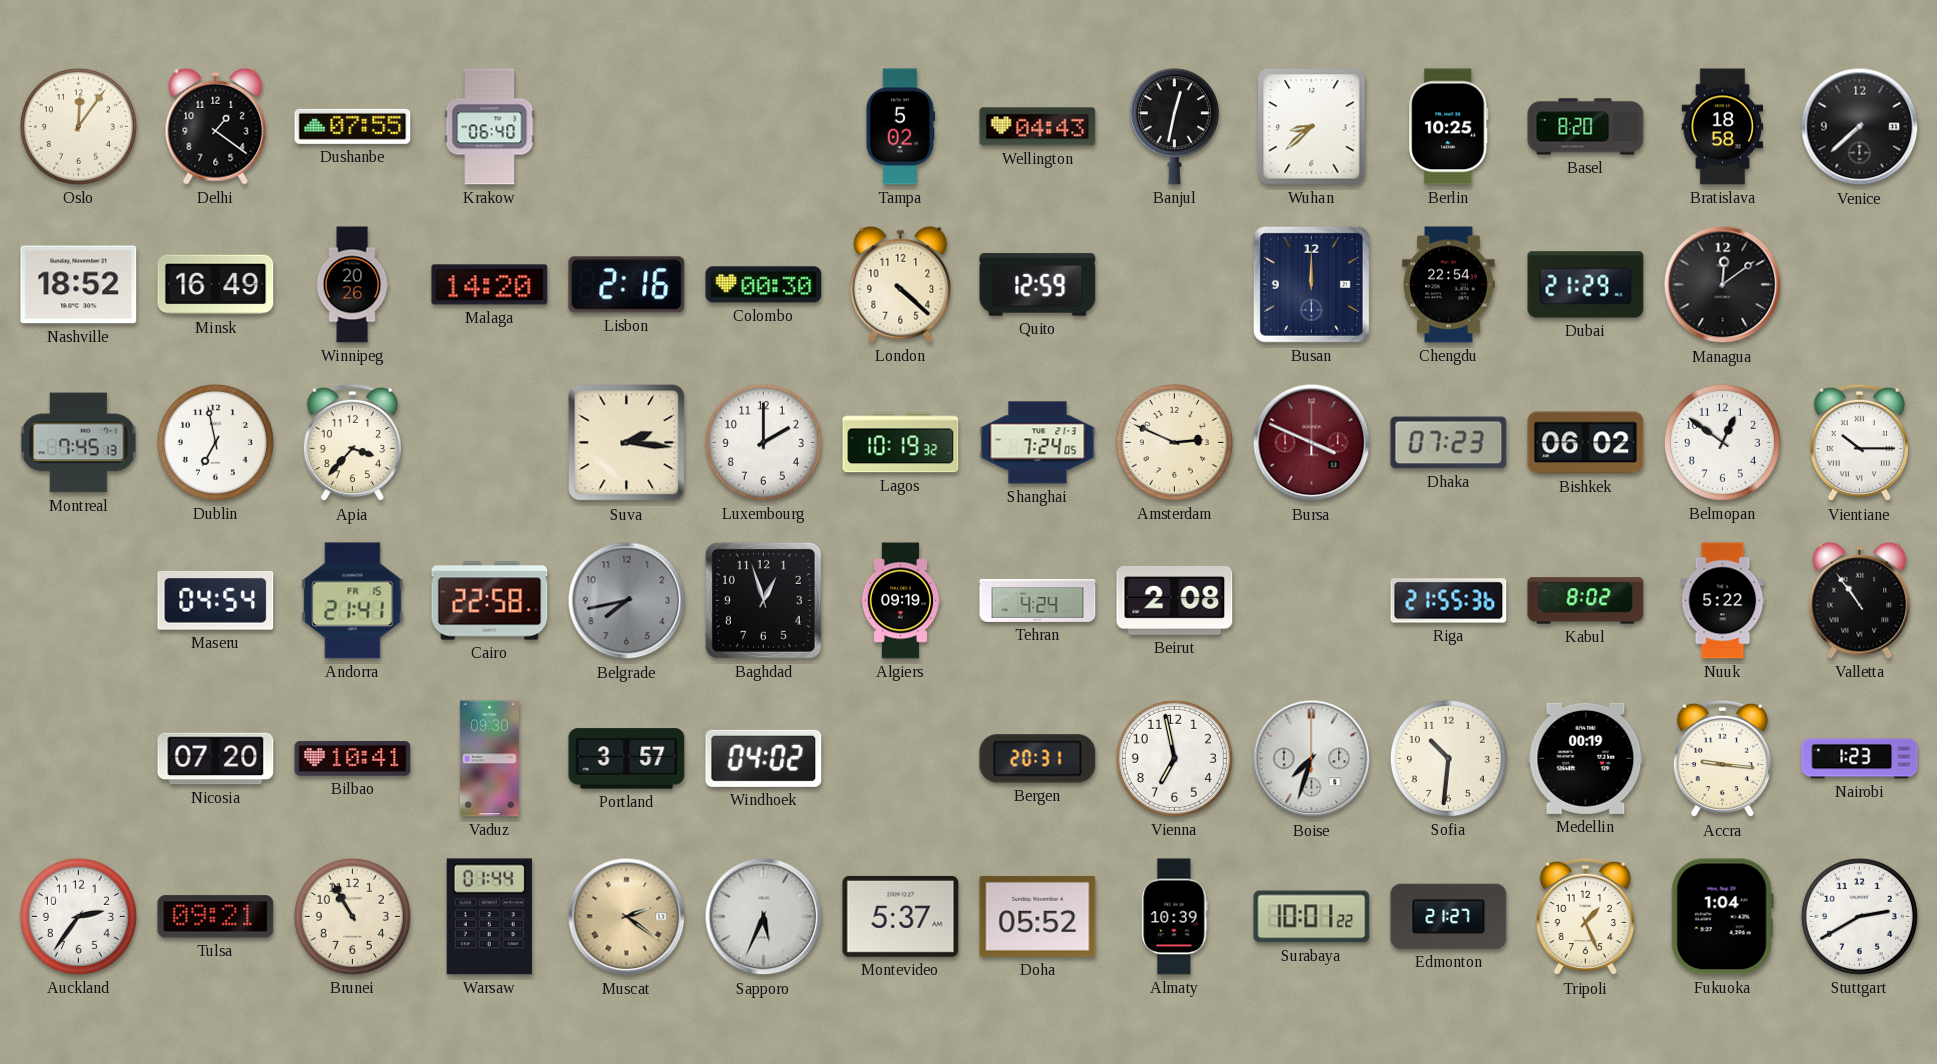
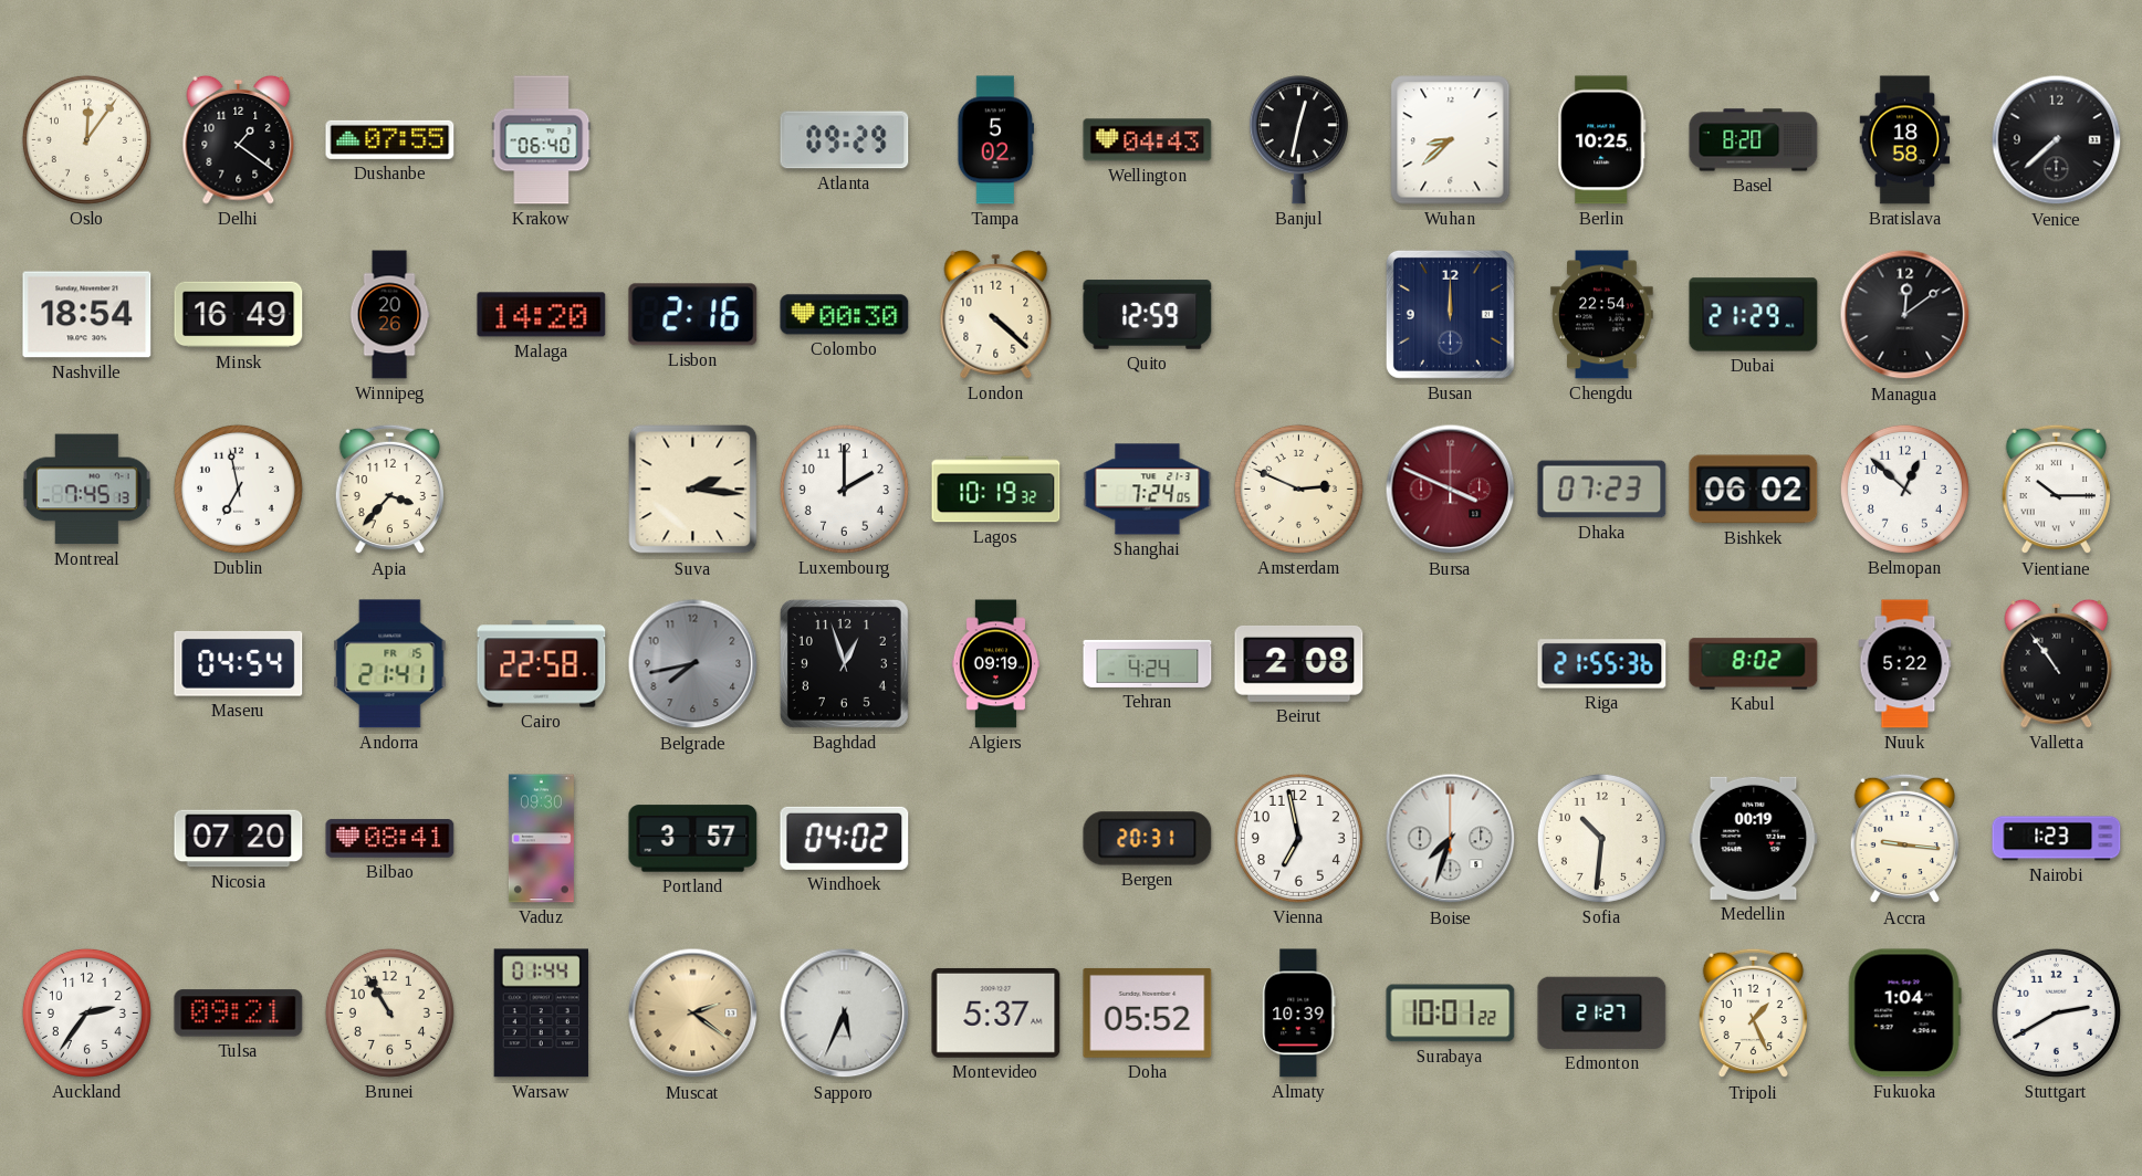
Atlanta: none -> 09:29 (845, 140)
Nashville: 18:52 -> 18:54 (87, 315)
Belmopan: 12:51 -> 12:52 (1904, 489)
Bilbao: 10:41 -> 08:41 (390, 839)
